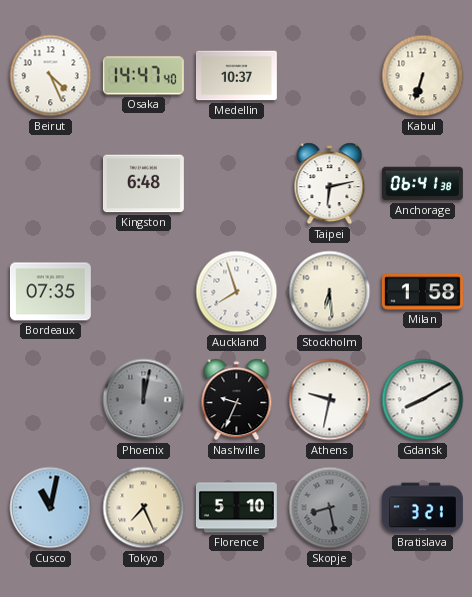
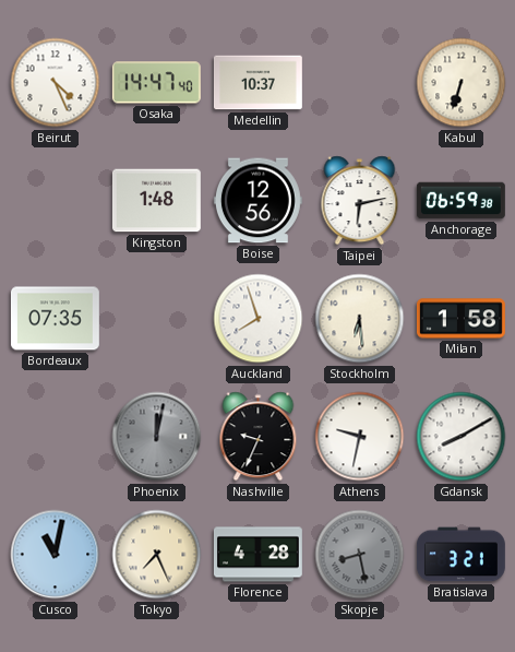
Kingston: 6:48 -> 1:48 (156, 201)
Boise: none -> 12:56 (257, 201)
Anchorage: 06:41 -> 06:59 (460, 201)
Florence: 5:10 -> 4:28 (257, 555)
